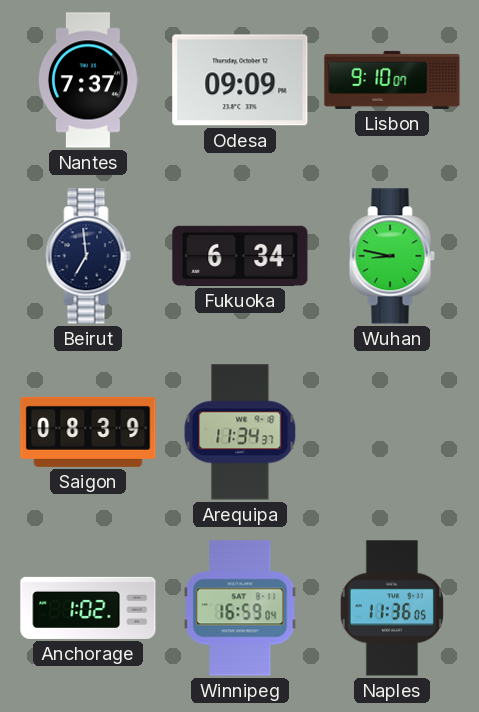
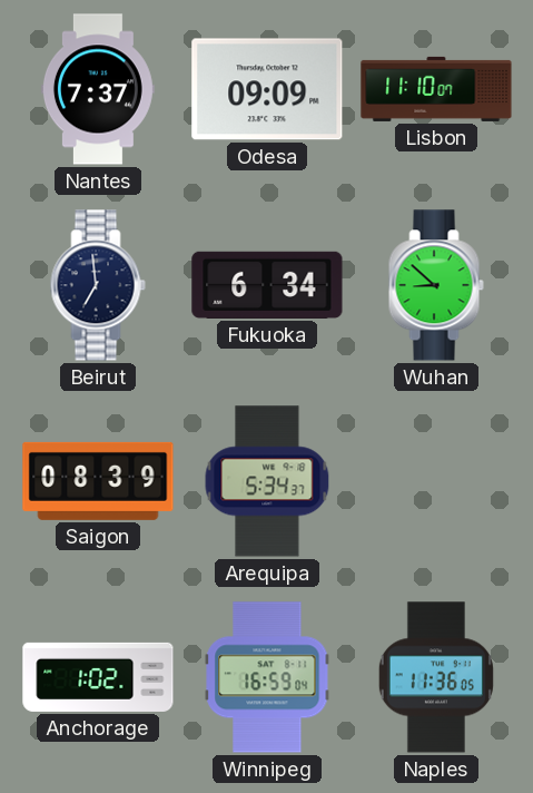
Lisbon: 9:10 -> 11:10 (436, 89)
Wuhan: 8:47 -> 8:52 (436, 285)
Arequipa: 11:34 -> 5:34 (267, 481)
